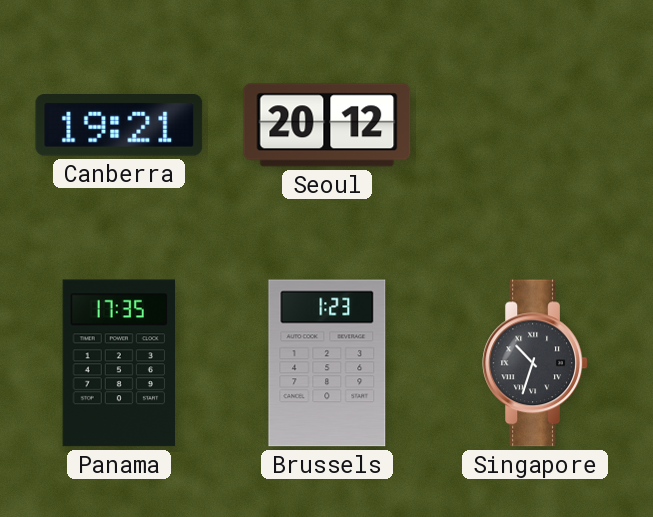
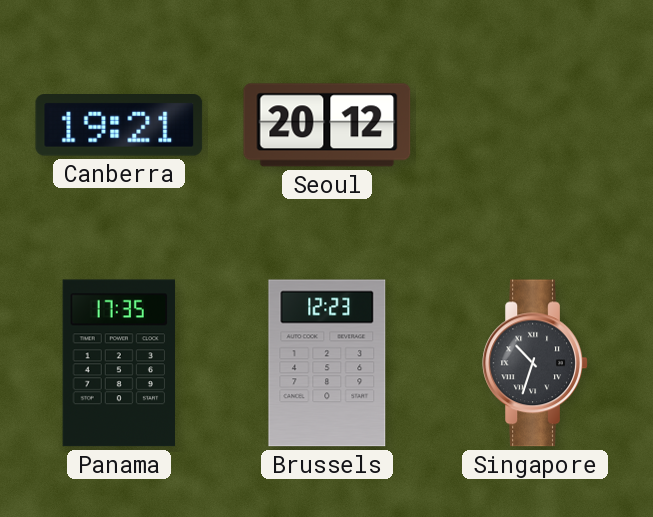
Brussels: 1:23 -> 12:23 (327, 363)
